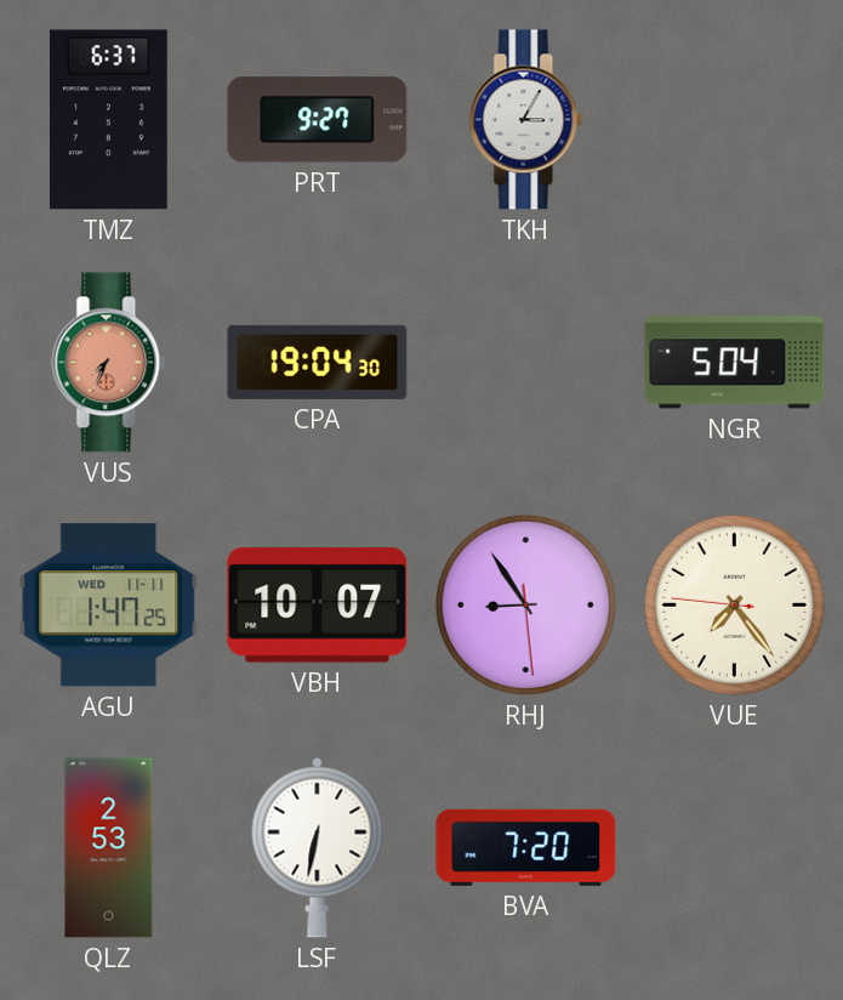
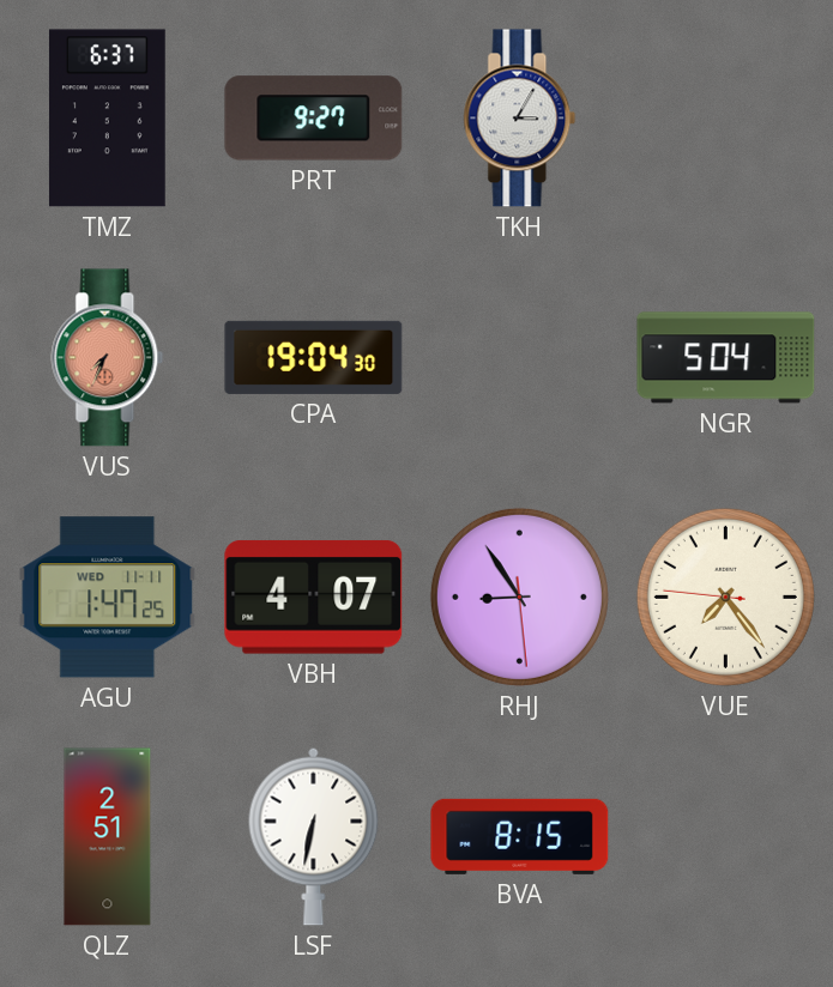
VBH: 10:07 -> 4:07 (314, 597)
QLZ: 2:53 -> 2:51 (108, 837)
BVA: 7:20 -> 8:15 (520, 836)
